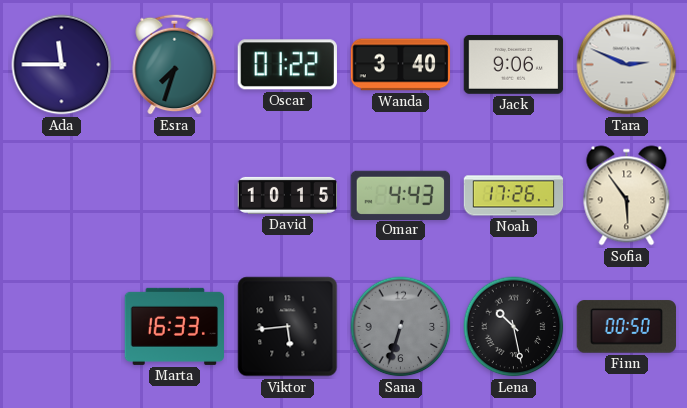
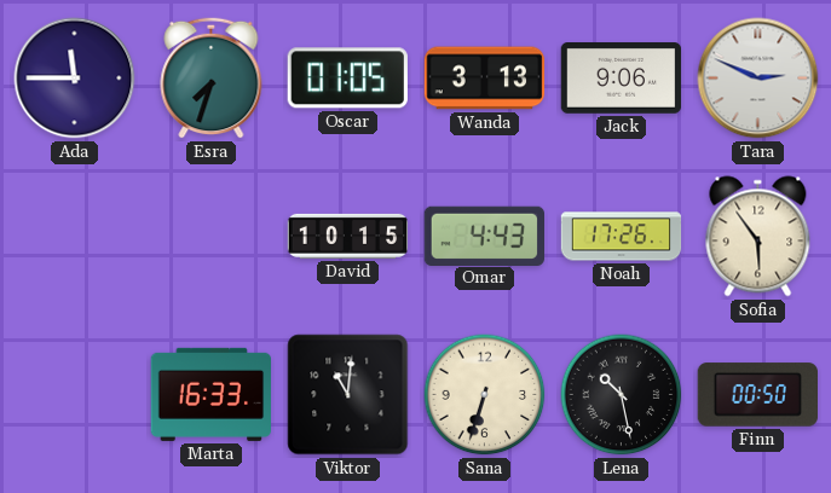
Oscar: 01:22 -> 01:05 (347, 79)
Wanda: 3:40 -> 3:13 (485, 79)
Viktor: 5:44 -> 11:01 (348, 395)
Sana dial: grey -> cream (485, 395)
